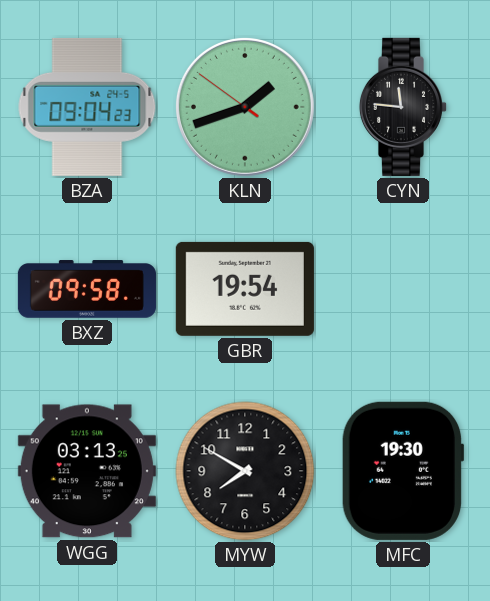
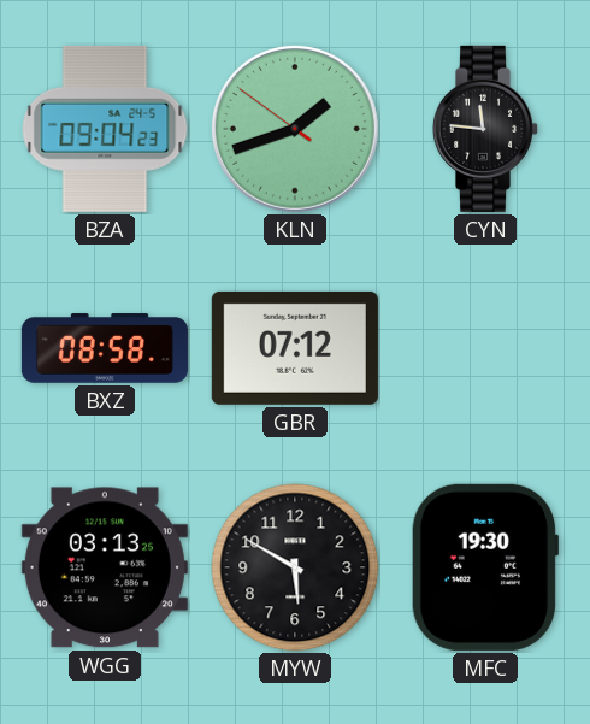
BXZ: 09:58 -> 08:58 (105, 348)
GBR: 19:54 -> 07:12 (295, 348)
MYW: 7:50 -> 5:50 (295, 567)
